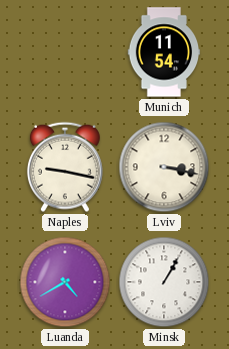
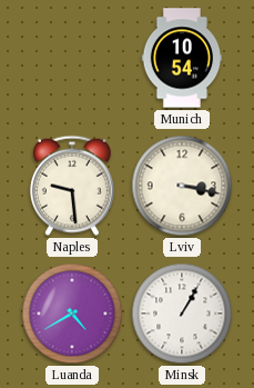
Munich: 11:54 -> 10:54 (182, 58)
Naples: 9:17 -> 9:29 (72, 186)
